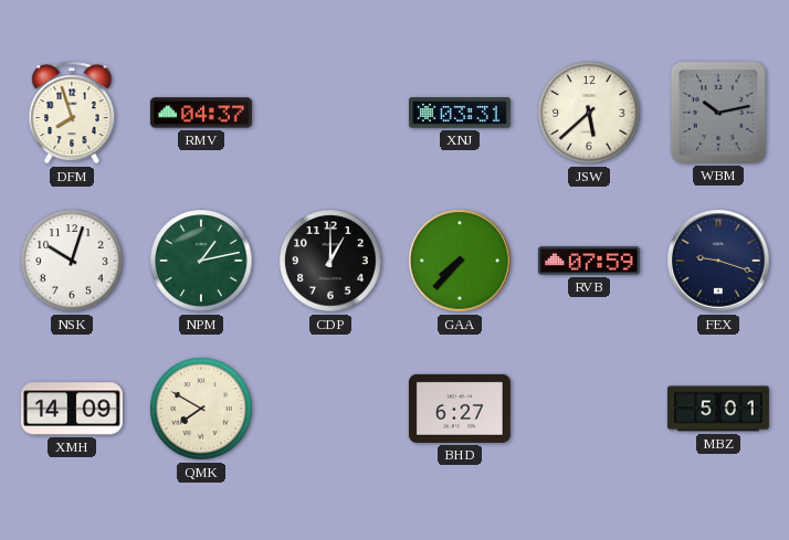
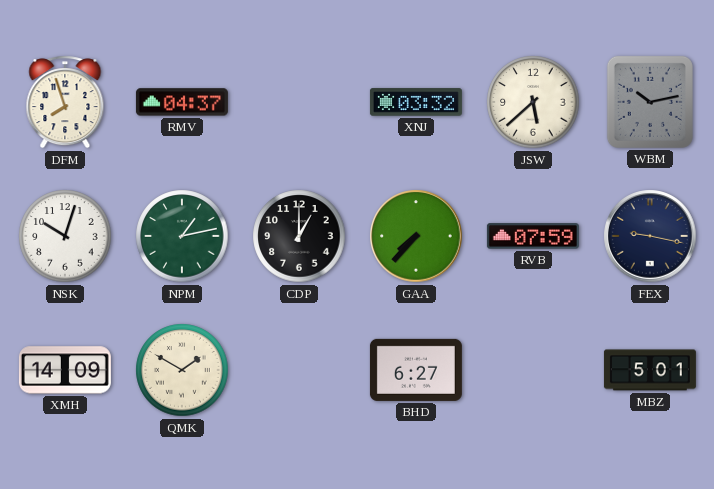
XNJ: 03:31 -> 03:32 (416, 102)
FEX: 9:18 -> 9:17 (650, 236)
QMK: 7:50 -> 1:50 (182, 370)
